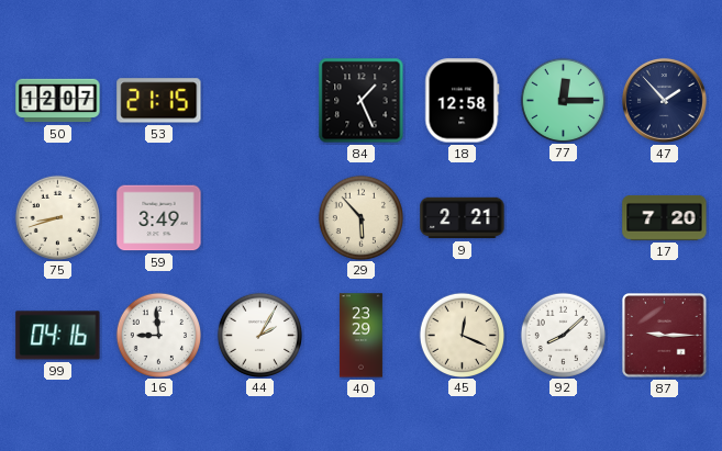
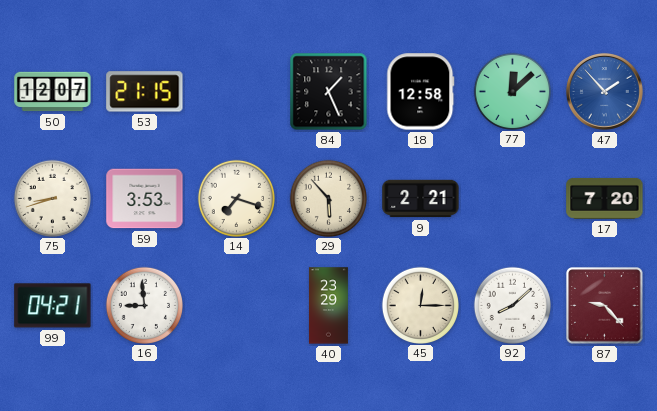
77: 12:15 -> 12:08 (512, 91)
47 dial: navy -> blue (604, 91)
59: 3:49 -> 3:53 (145, 199)
14: none -> 7:18 (236, 198)
99: 04:16 -> 04:21 (53, 306)
44: 2:05 -> none (259, 335)
45: 12:19 -> 12:15 (420, 305)
87: 9:15 -> 9:23 (605, 306)
